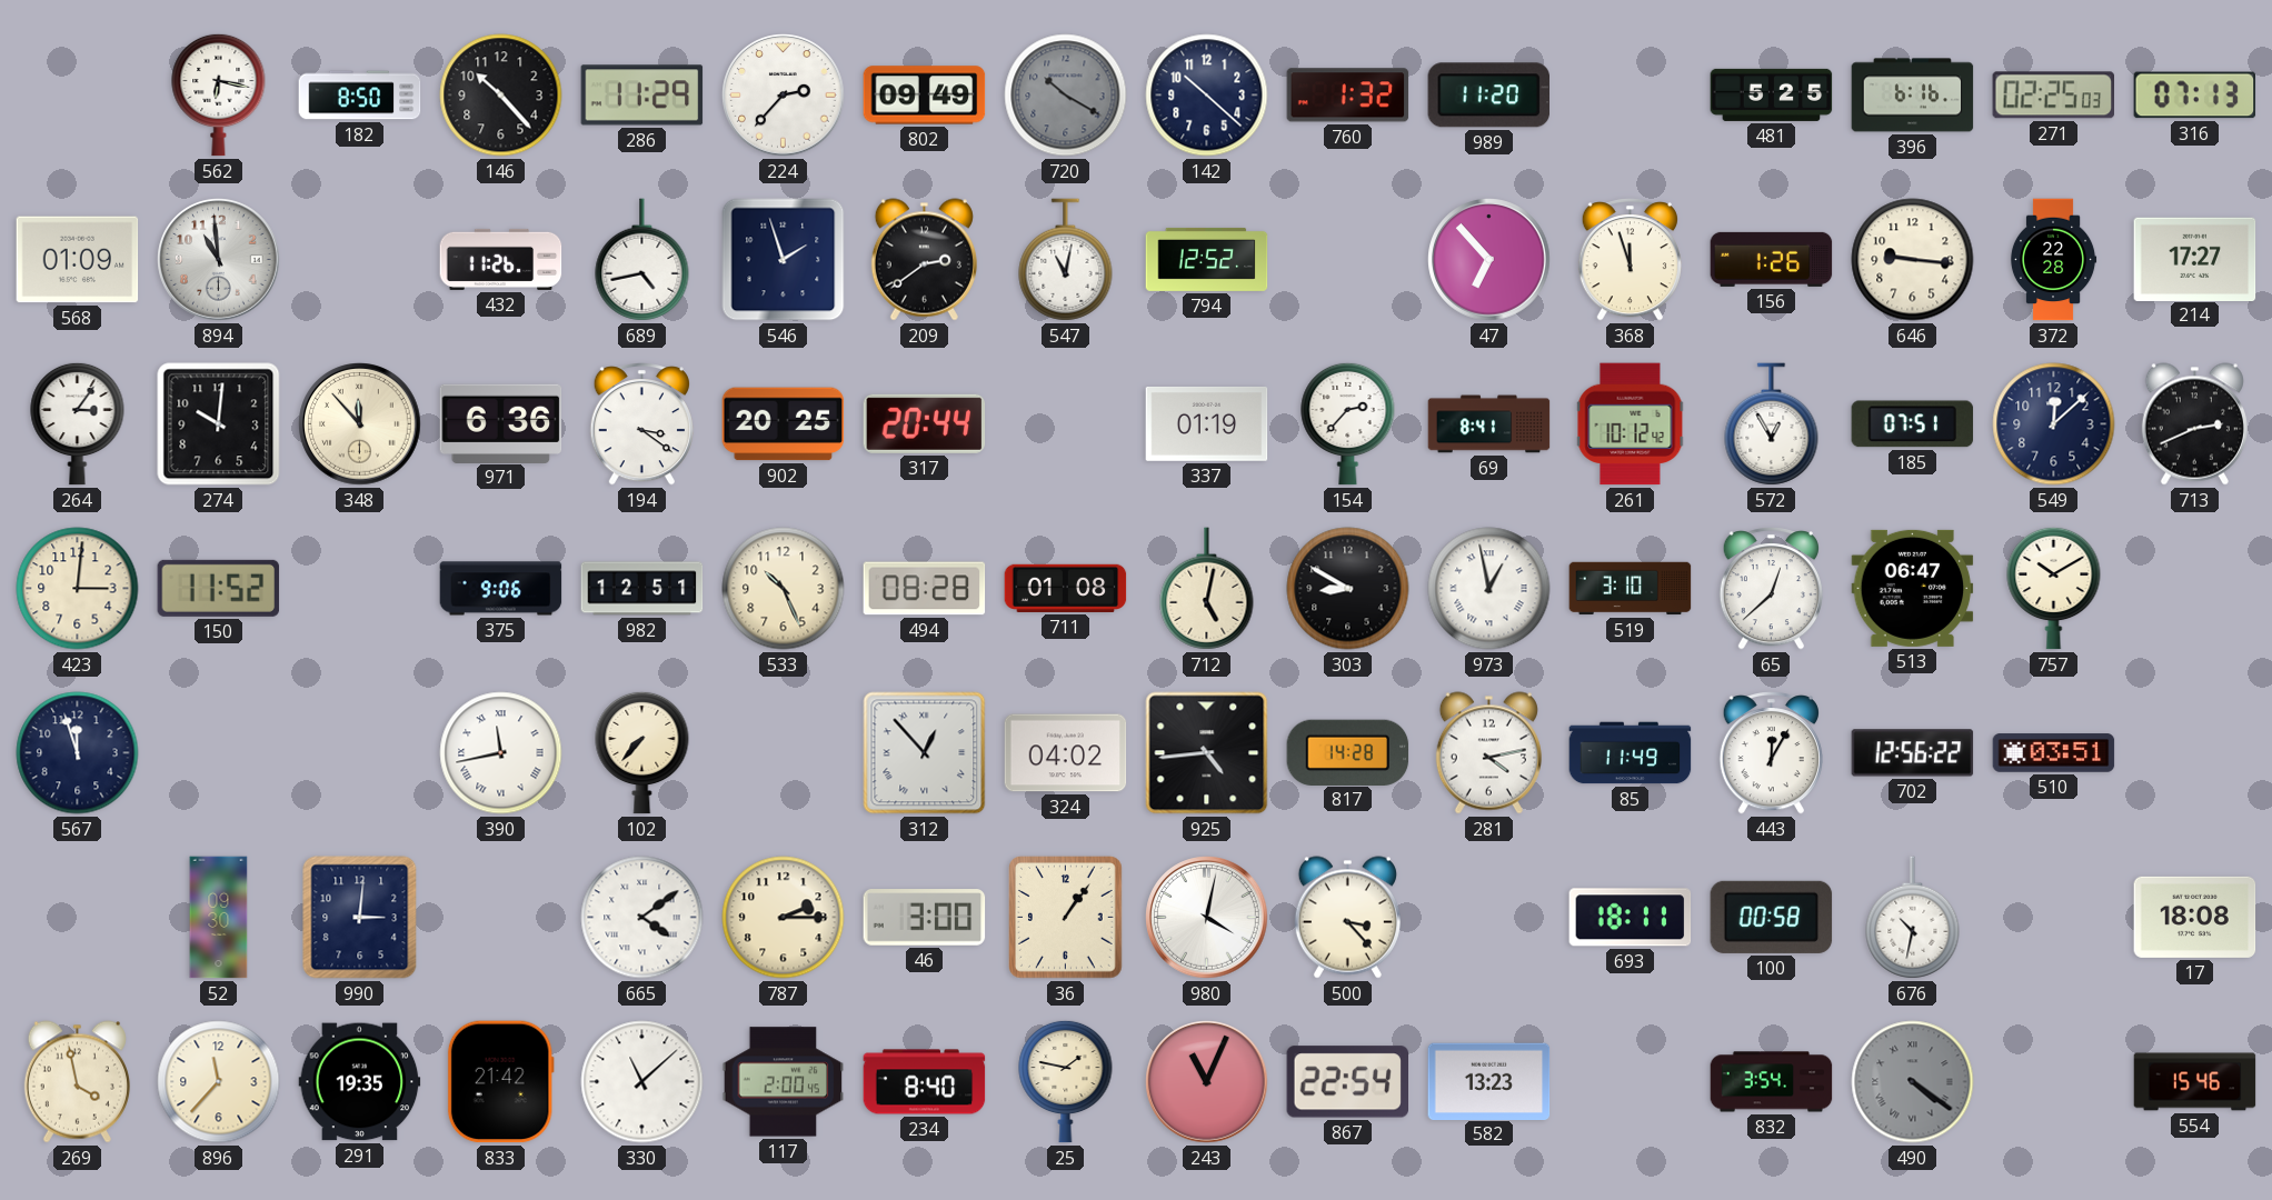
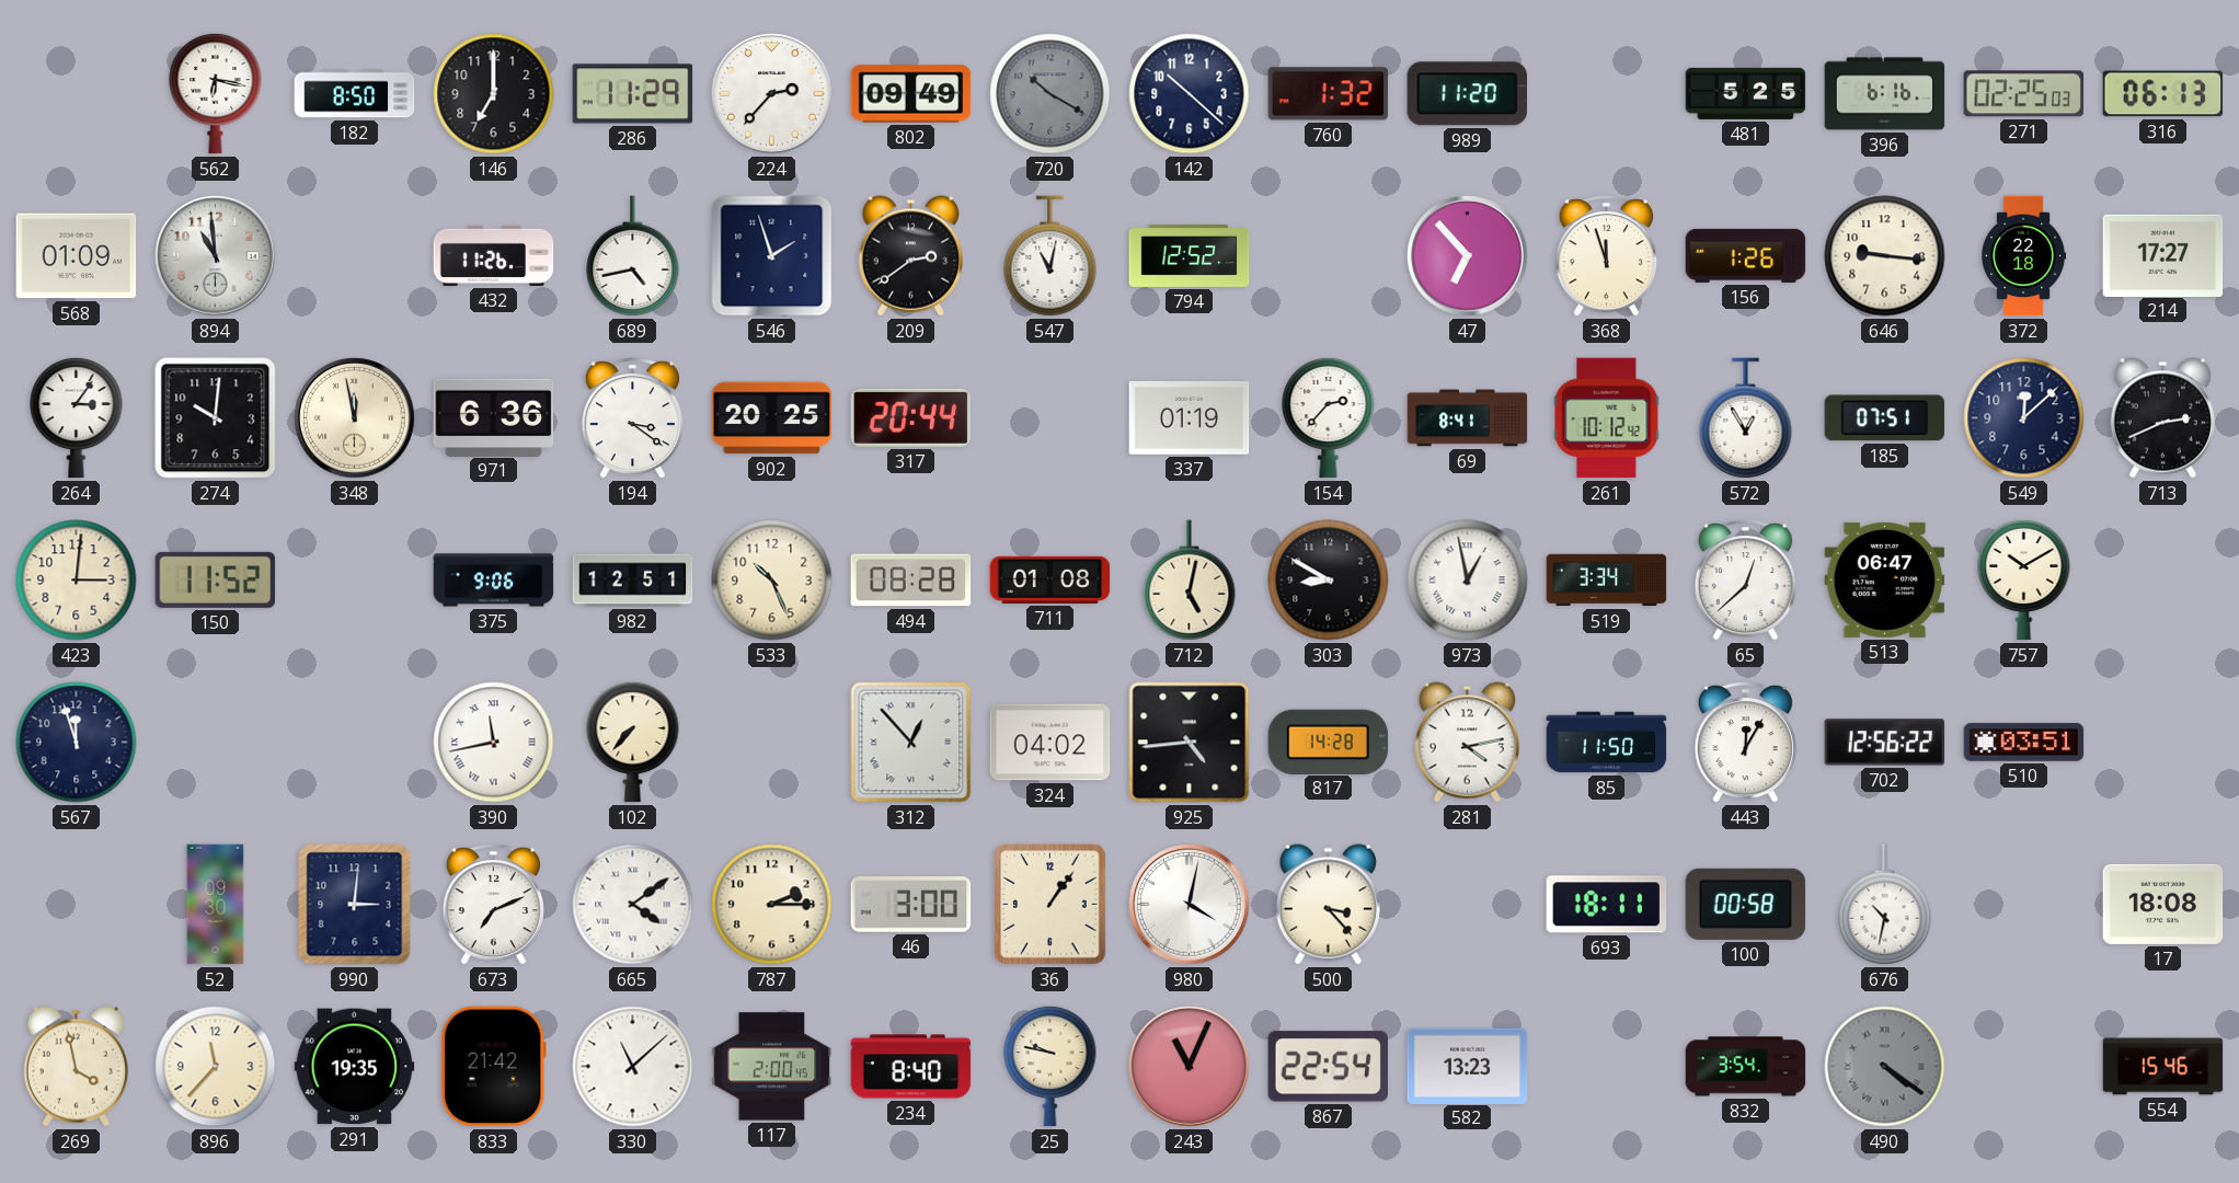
146: 10:23 -> 7:00 (494, 94)
316: 07:13 -> 06:13 (2163, 94)
372: 22:28 -> 22:18 (2023, 256)
348: 11:53 -> 11:58 (355, 418)
519: 3:10 -> 3:34 (1607, 581)
85: 11:49 -> 11:50 (1607, 743)
673: none -> 7:11 (493, 905)
25: 1:47 -> 9:47 (1050, 1066)
